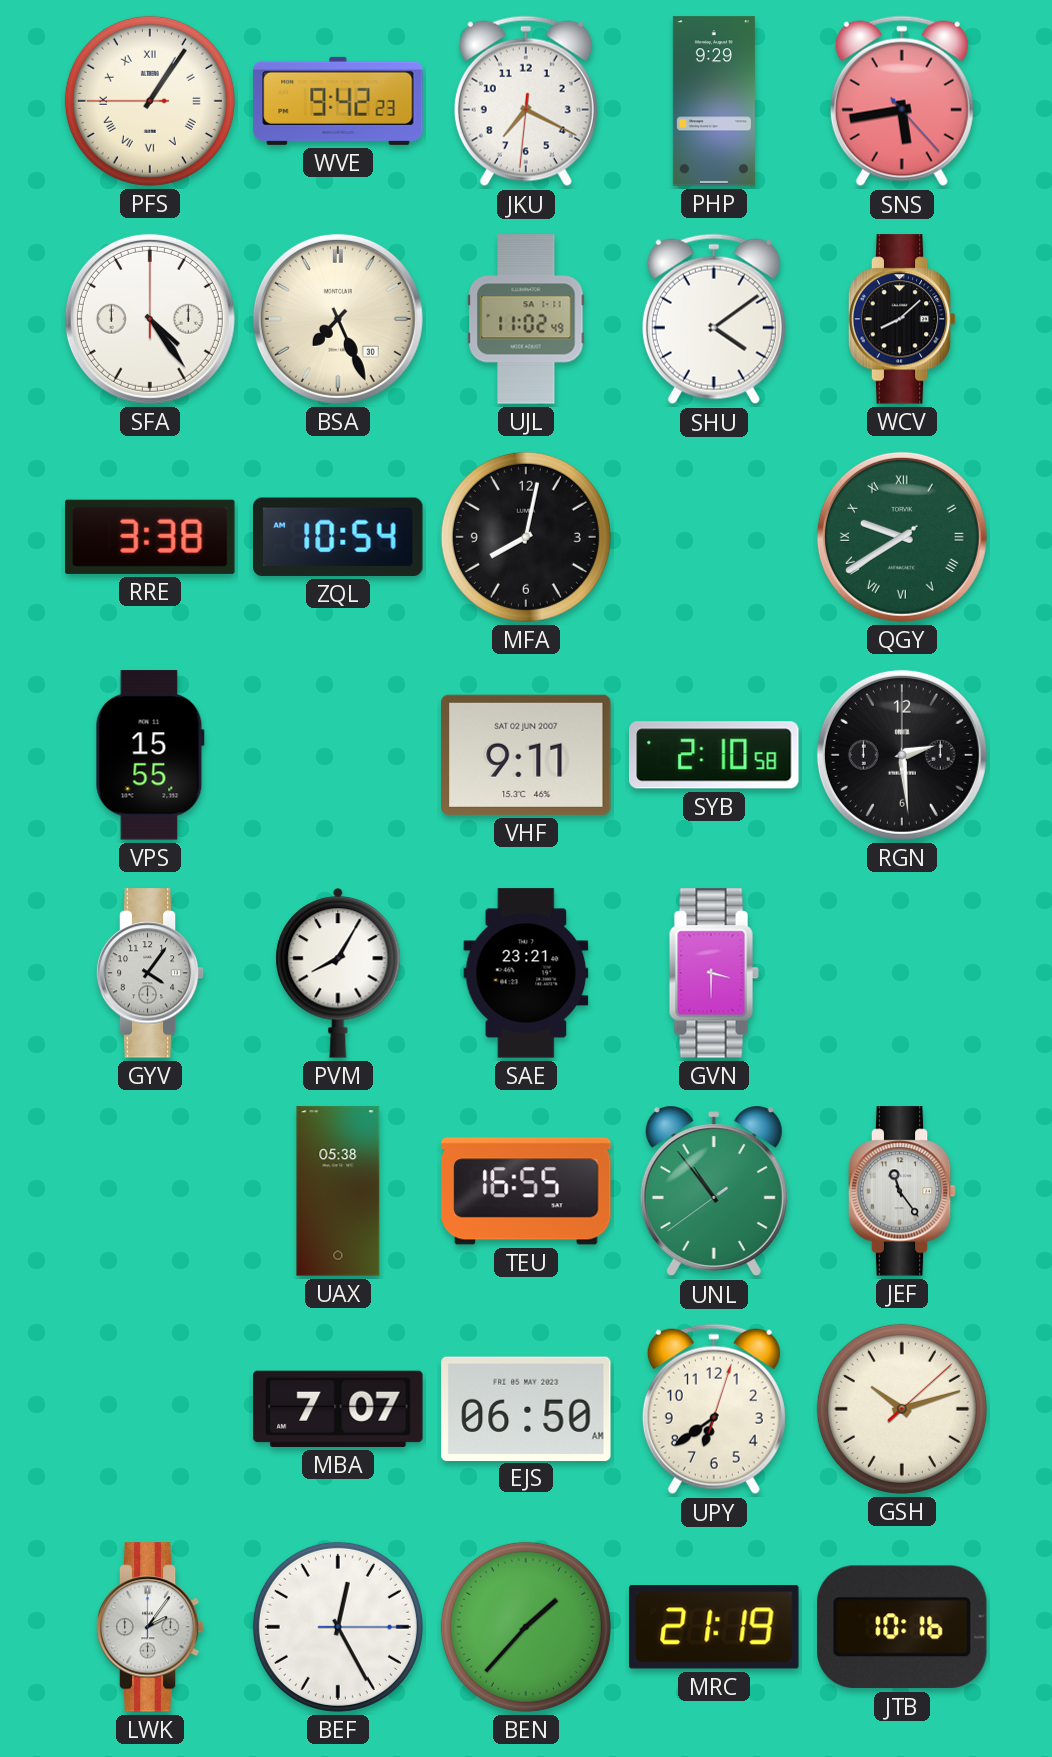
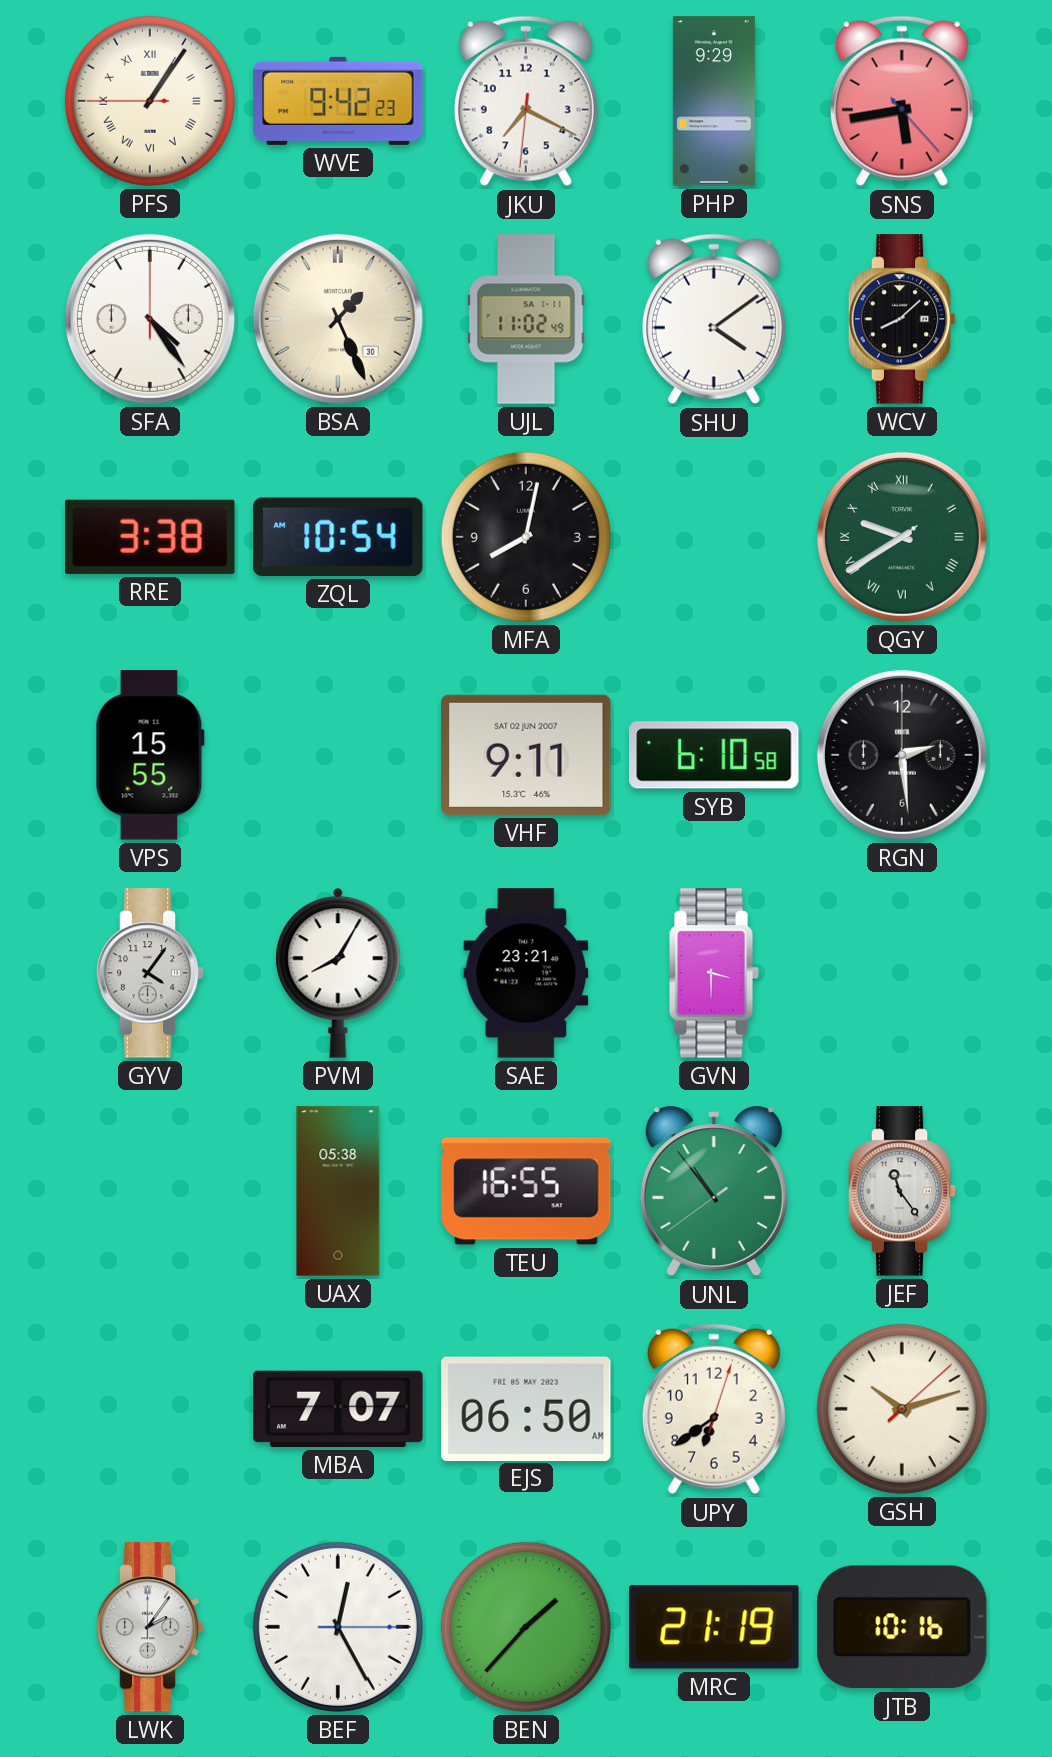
BSA: 7:26 -> 1:26 (338, 319)
SYB: 2:10 -> 6:10 (714, 755)
